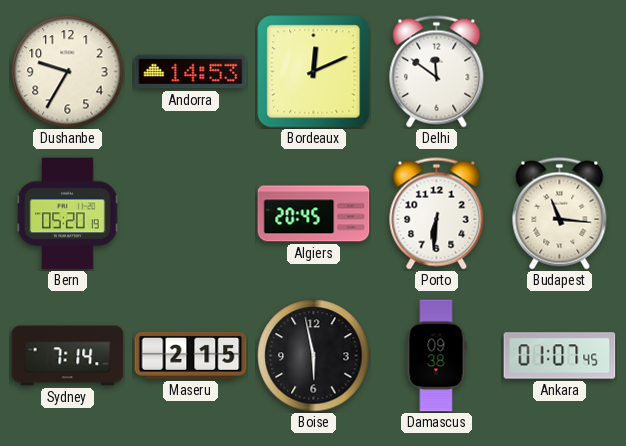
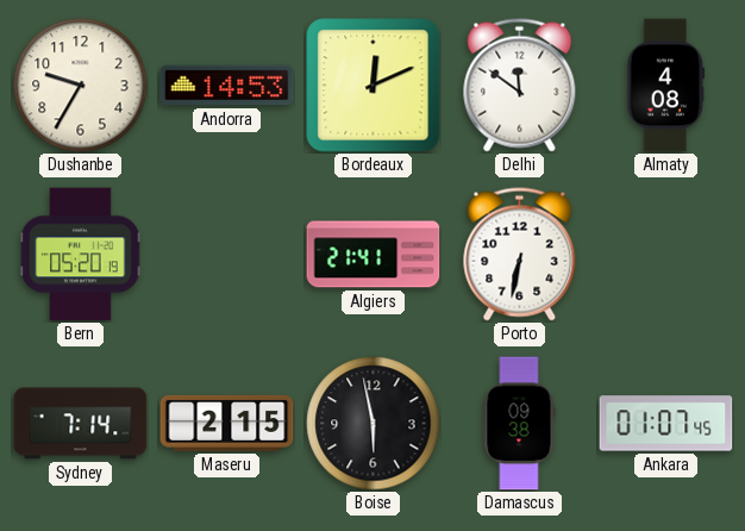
Almaty: none -> 4:08 (666, 86)
Algiers: 20:45 -> 21:41 (374, 255)
Porto: 6:31 -> 6:32 (520, 255)
Budapest: 11:16 -> none (560, 214)
